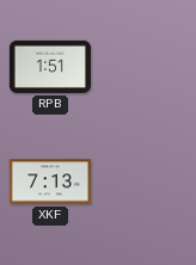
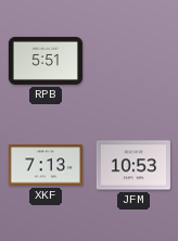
RPB: 1:51 -> 5:51 (44, 61)
JFM: none -> 10:53 (133, 165)
